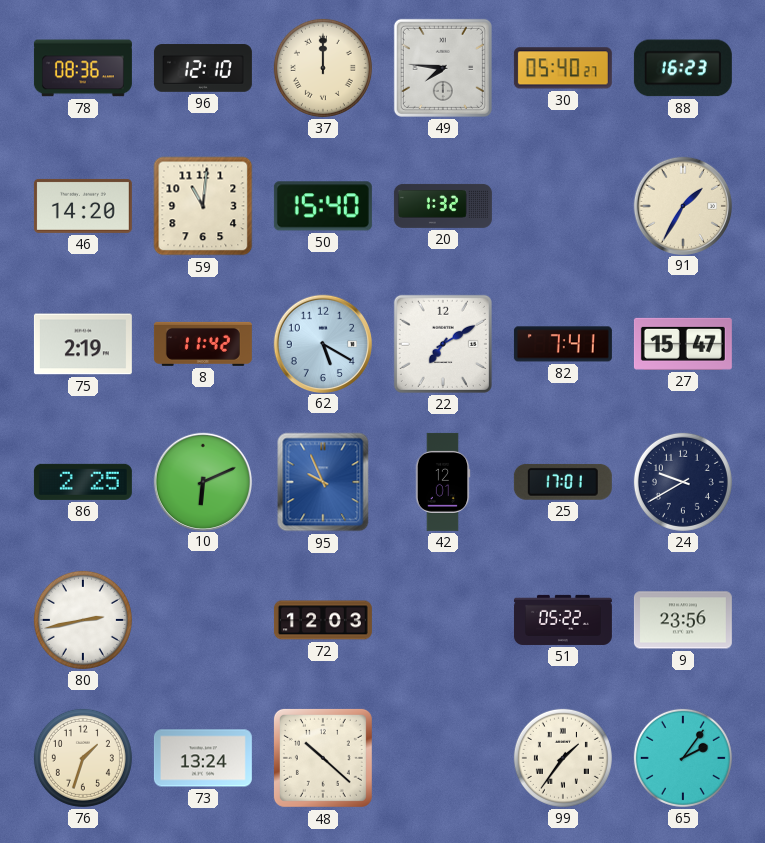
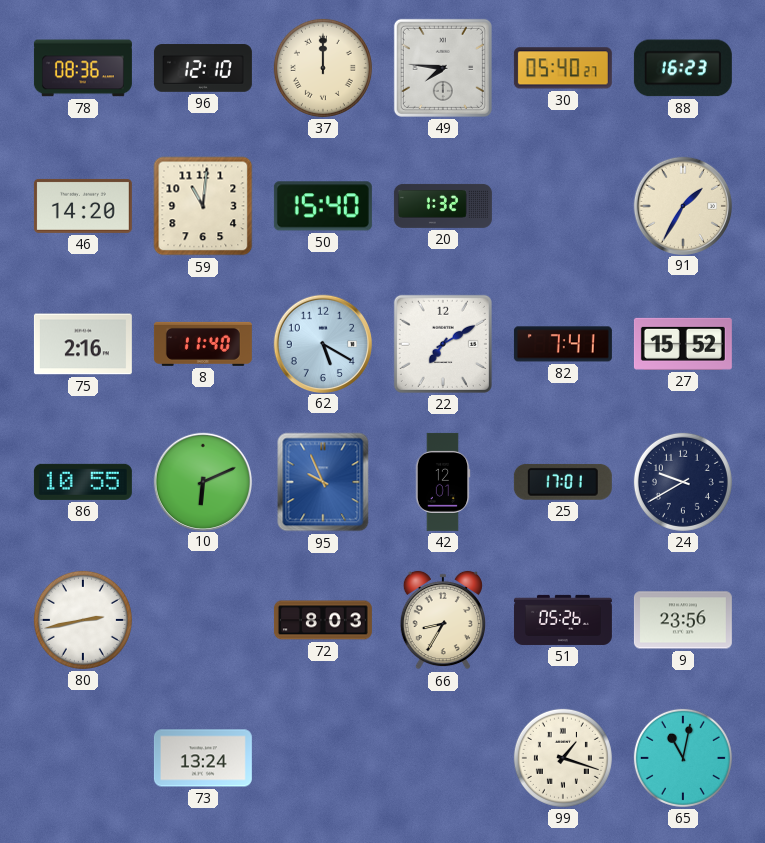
75: 2:19 -> 2:16 (83, 344)
8: 11:42 -> 11:40 (203, 344)
27: 15:47 -> 15:52 (683, 344)
86: 2:25 -> 10:55 (83, 482)
72: 12:03 -> 8:03 (323, 620)
66: none -> 8:35 (443, 620)
51: 05:22 -> 05:26 (563, 620)
76: 1:33 -> none (83, 758)
48: 10:22 -> none (323, 758)
99: 1:36 -> 1:18 (563, 758)
65: 2:06 -> 11:02 (683, 758)
